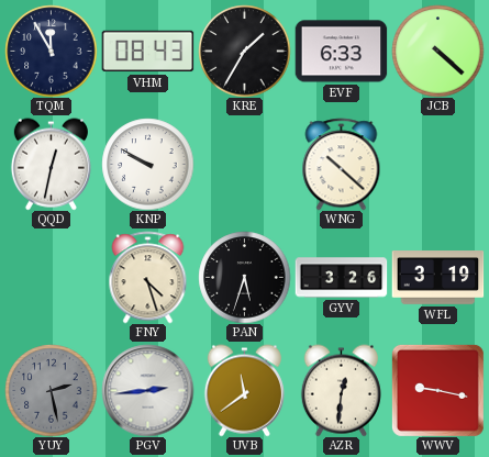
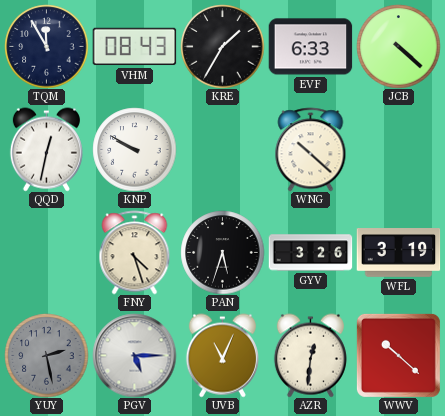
PGV: 2:44 -> 5:15 (134, 355)
UVB: 11:39 -> 11:04 (222, 355)
WWV: 9:17 -> 10:22 (398, 355)
